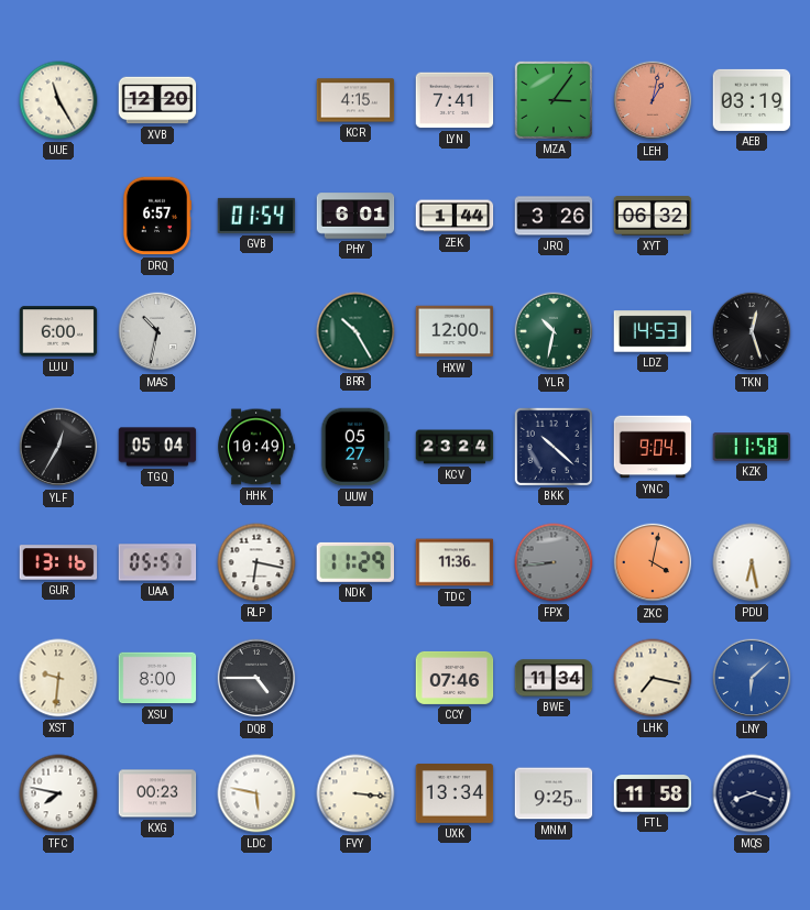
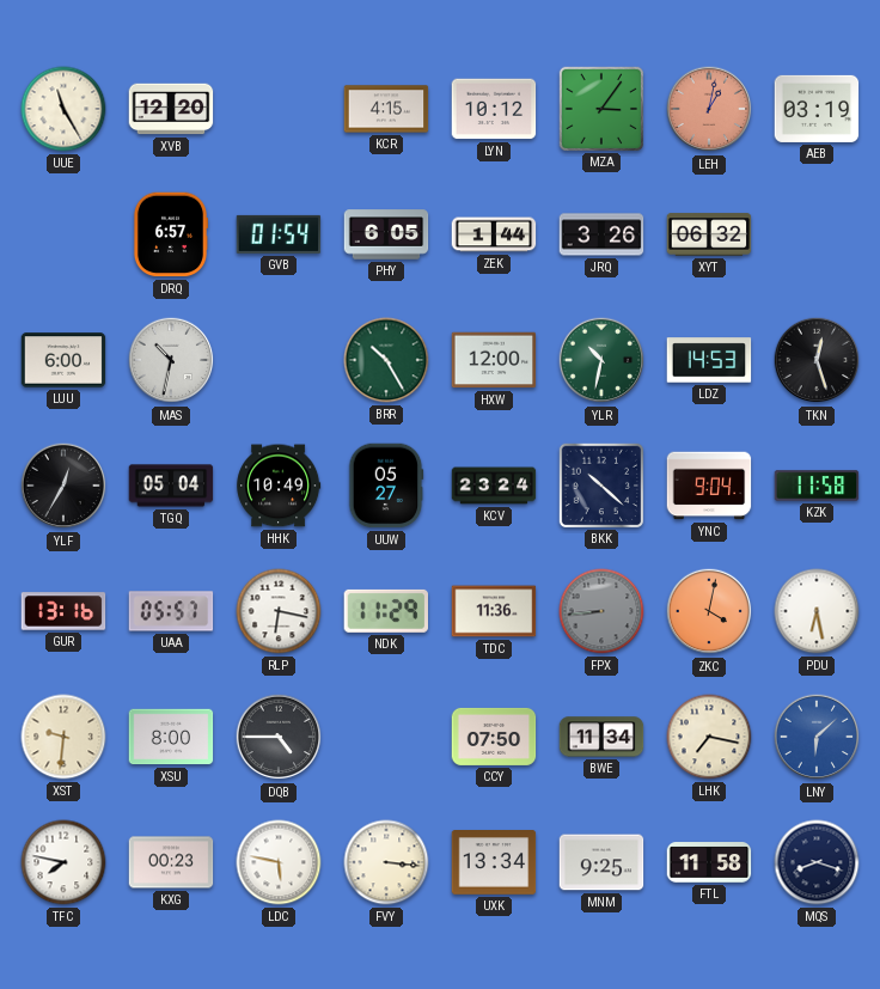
LYN: 7:41 -> 10:12 (494, 109)
PHY: 6:01 -> 6:05 (386, 234)
CCY: 07:46 -> 07:50 (494, 737)
